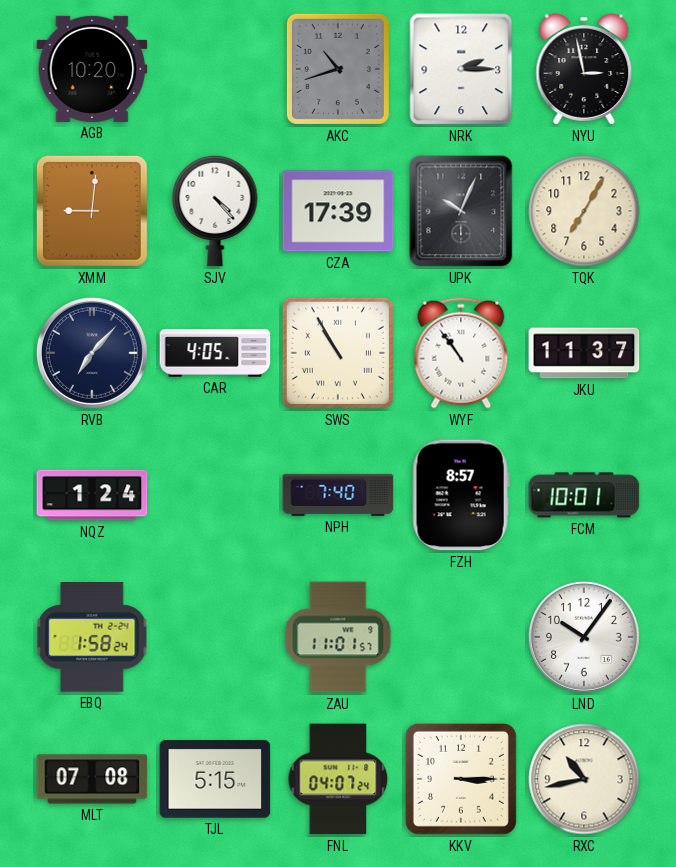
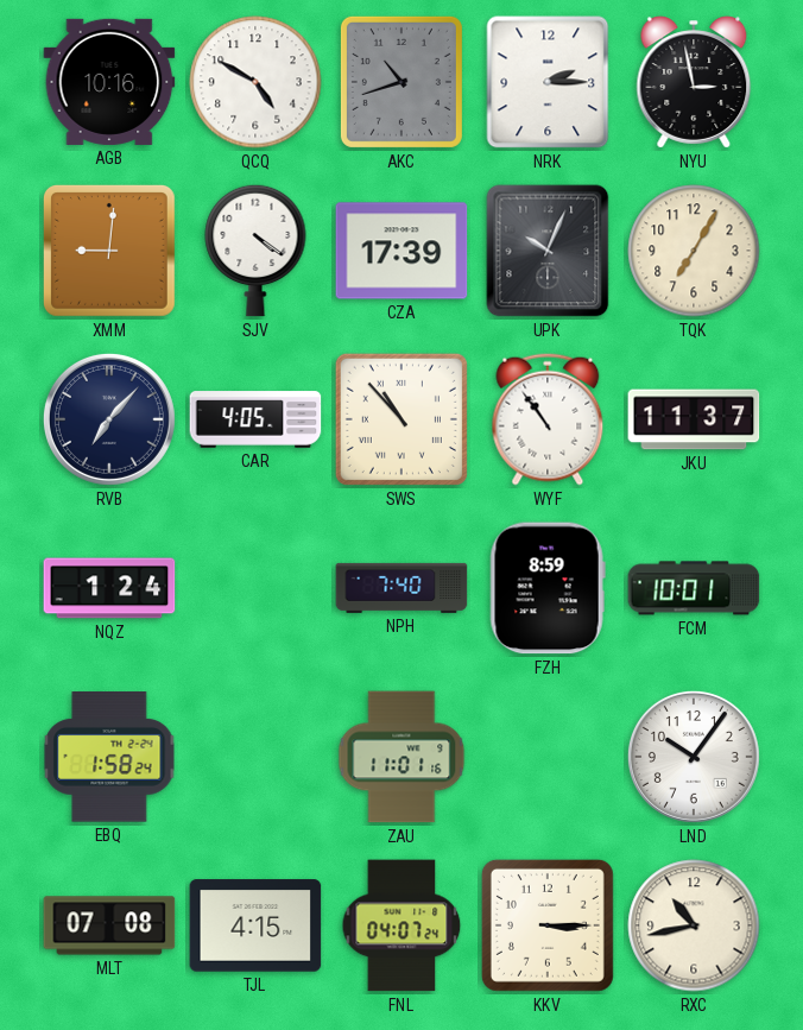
AGB: 10:20 -> 10:16 (109, 82)
QCQ: none -> 4:50 (255, 82)
SJV: 4:23 -> 4:21 (255, 251)
SWS: 10:55 -> 10:53 (401, 419)
FZH: 8:57 -> 8:59 (548, 588)
ZAU: 11:01:57 -> 11:01:16 (401, 757)
TJL: 5:15 -> 4:15 (255, 925)
